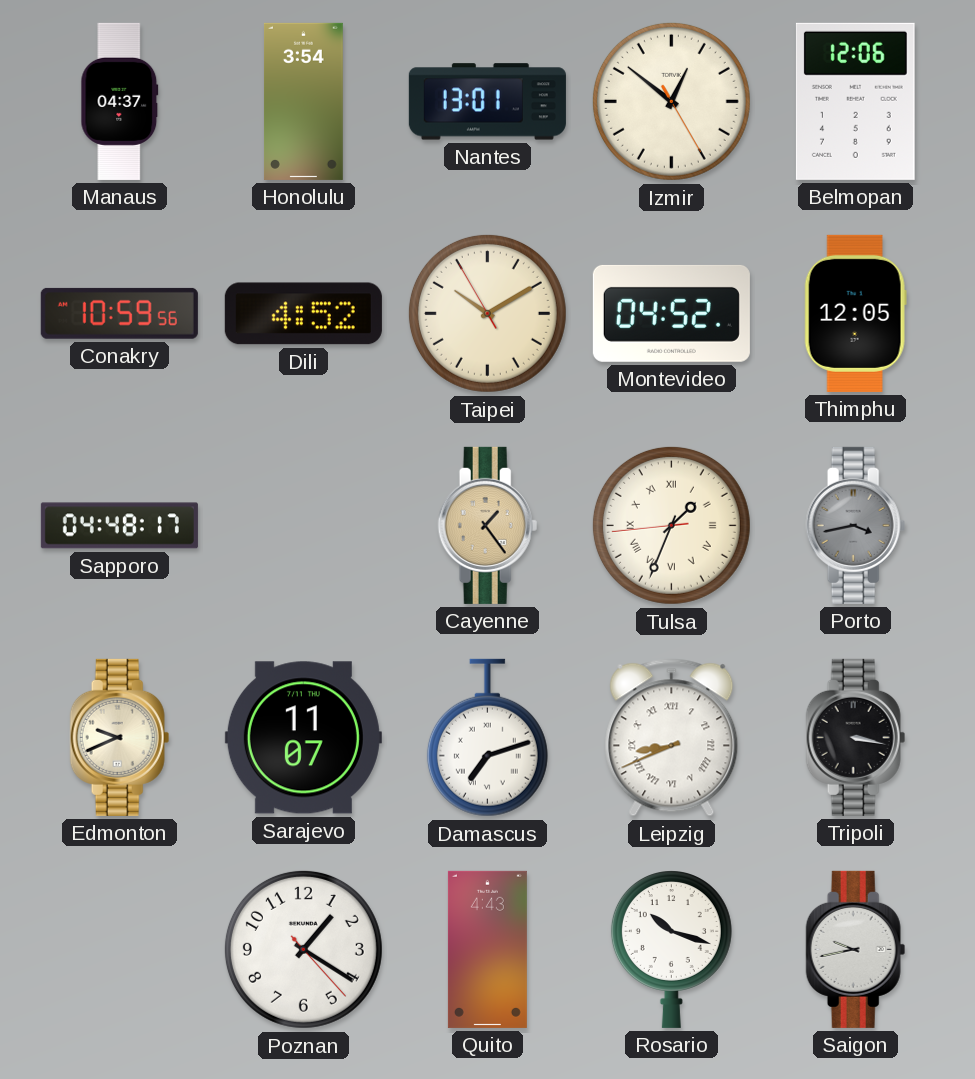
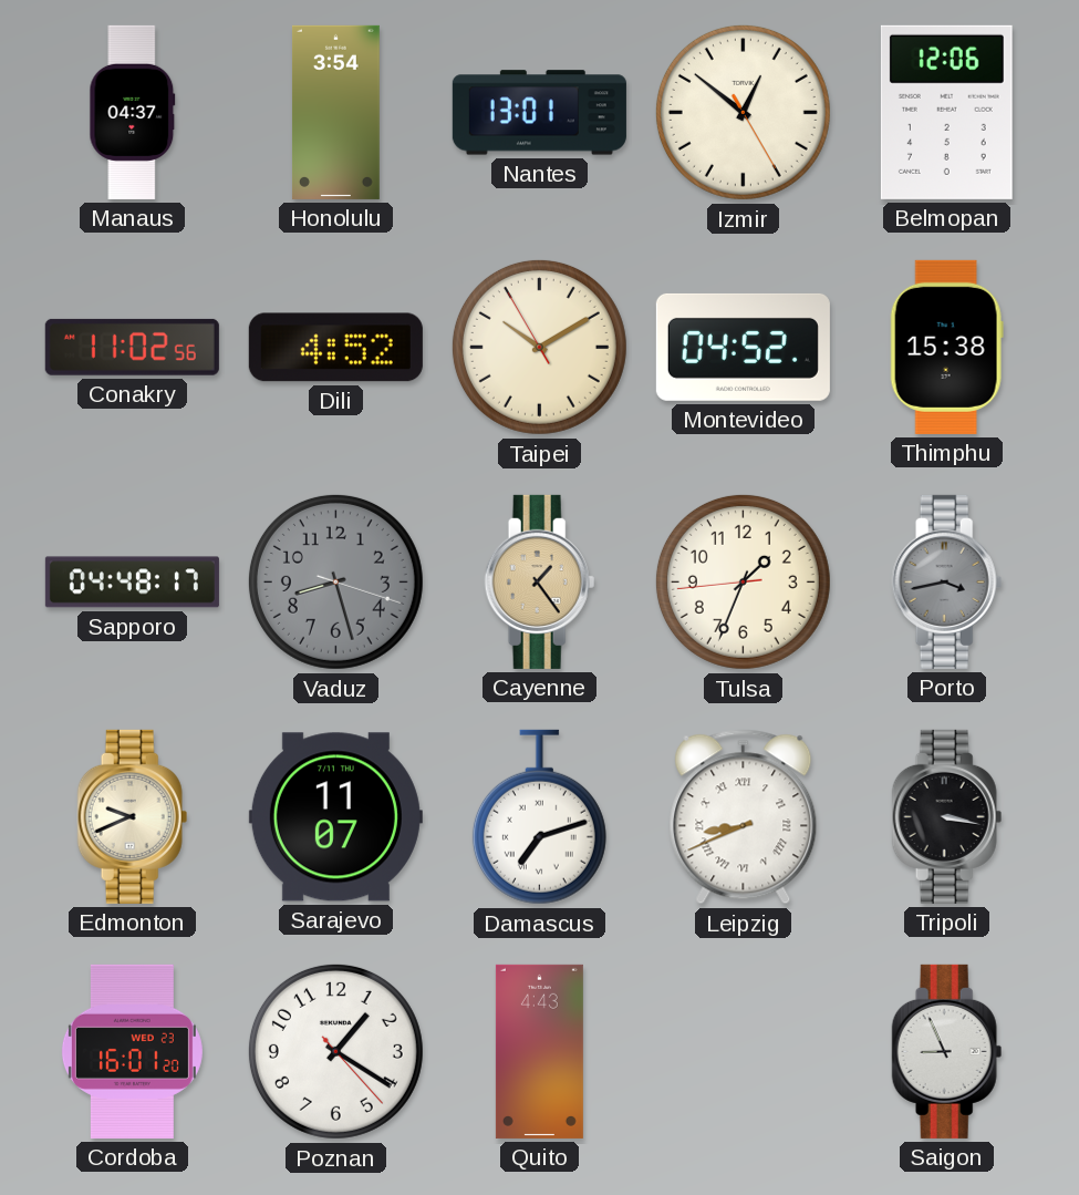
Conakry: 10:59 -> 11:02 (132, 347)
Thimphu: 12:05 -> 15:38 (946, 347)
Vaduz: none -> 8:27 (335, 581)
Tulsa numerals: Roman -> Arabic (743, 581)
Cordoba: none -> 16:01 (132, 1051)
Rosario: 10:18 -> none (671, 950)
Saigon: 9:43 -> 8:56 (947, 1051)
